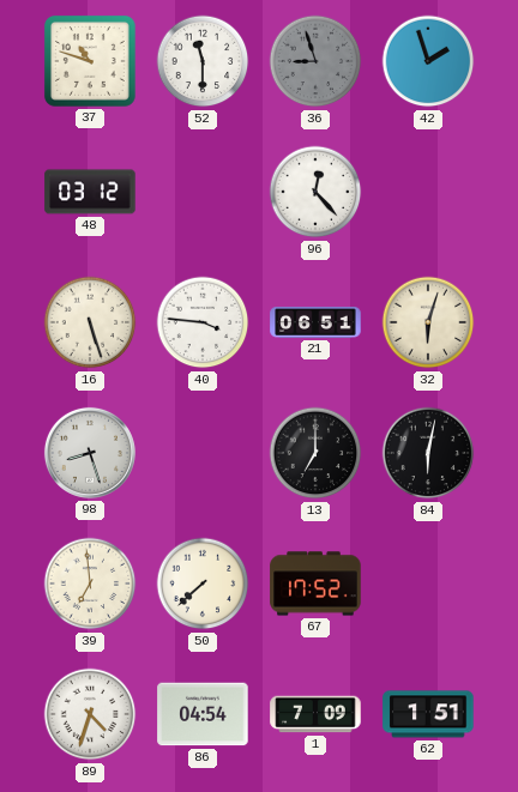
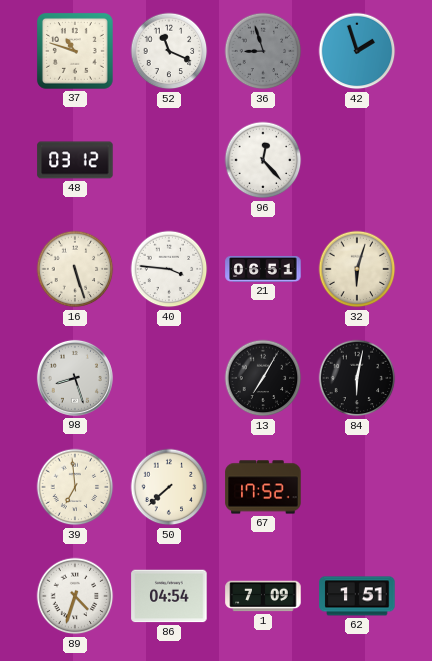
52: 11:30 -> 11:19 (169, 51)
13: 7:00 -> 7:05 (263, 378)
